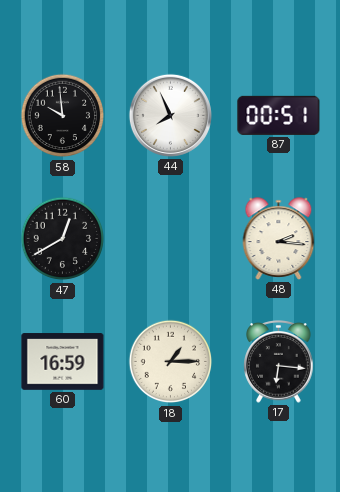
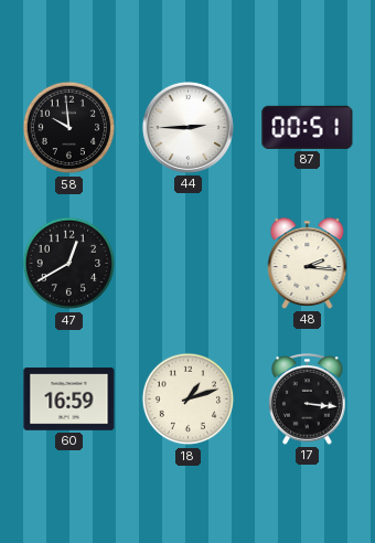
44: 7:56 -> 2:45 (187, 127)
18: 1:15 -> 1:12 (189, 400)
17: 6:16 -> 3:16 (308, 400)
